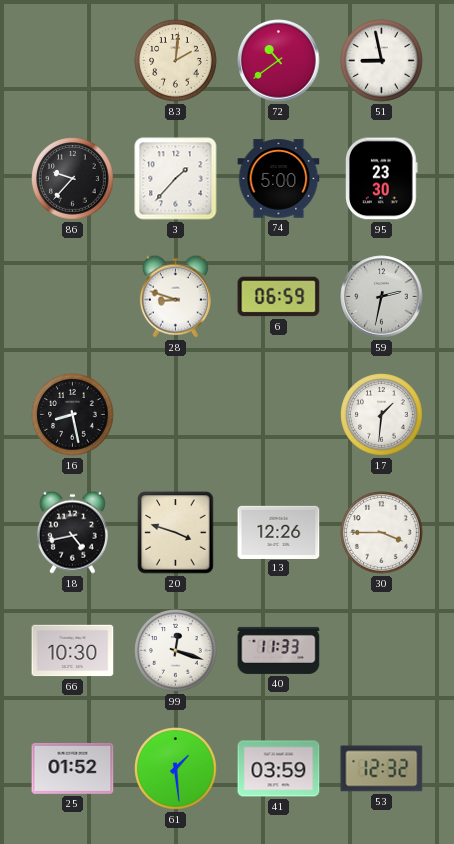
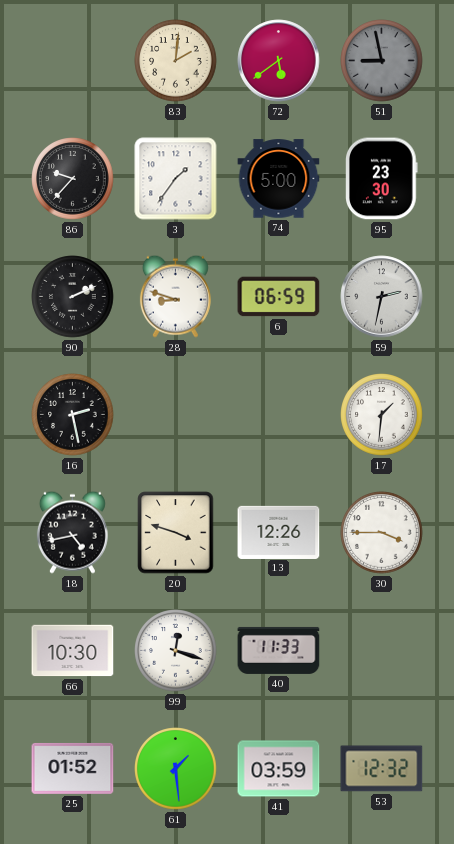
72: 10:39 -> 5:39 (279, 61)
51 dial: white -> grey (382, 61)
3: 1:37 -> 1:36 (176, 179)
90: none -> 2:11 (73, 297)
16: 8:28 -> 2:28 (73, 415)
